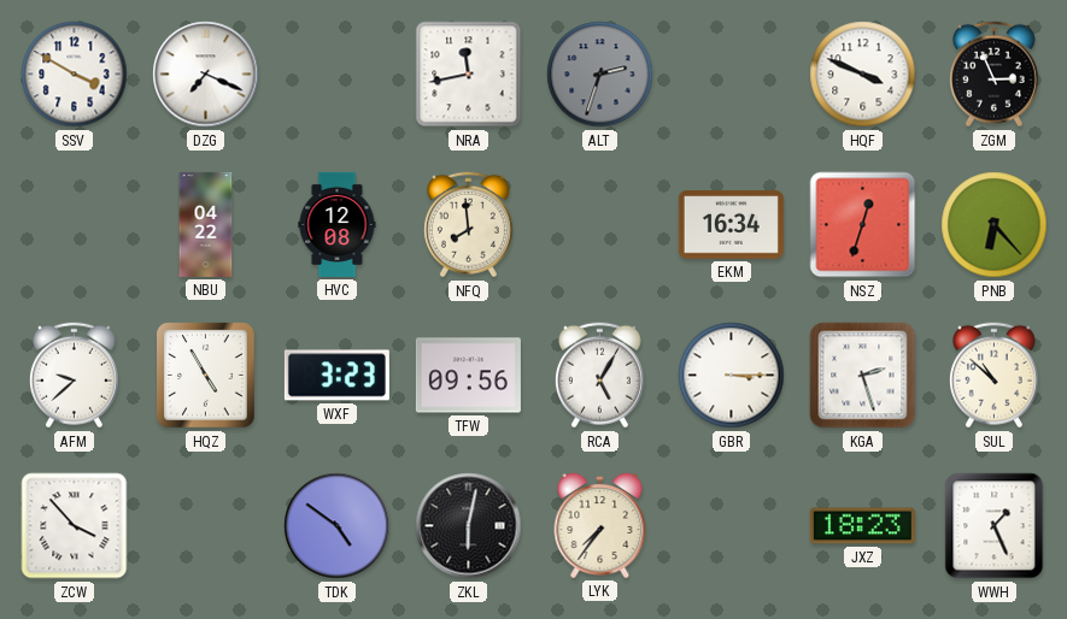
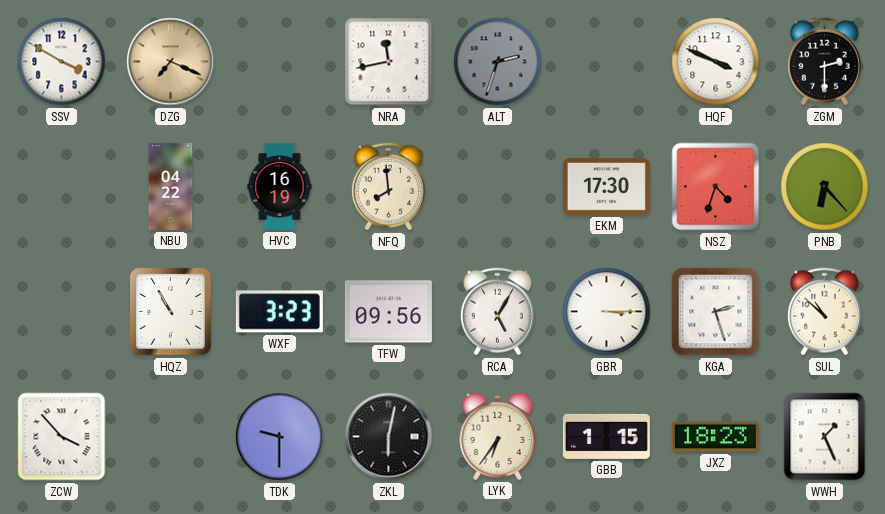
DZG dial: white -> champagne (171, 62)
ZGM: 2:56 -> 2:30 (824, 62)
HVC: 12:08 -> 16:19 (280, 186)
EKM: 16:34 -> 17:30 (606, 187)
NSZ: 12:33 -> 4:33 (716, 187)
AFM: 9:38 -> none (74, 376)
HQZ: 4:55 -> 10:55 (171, 312)
TDK: 4:51 -> 9:30 (280, 437)
LYK: 7:36 -> 6:36 (498, 436)
GBB: none -> 1:15 (606, 436)
